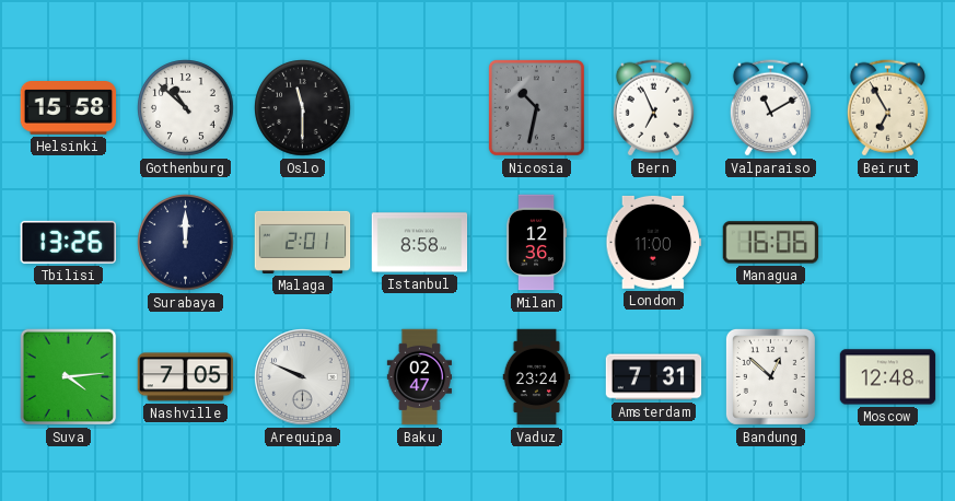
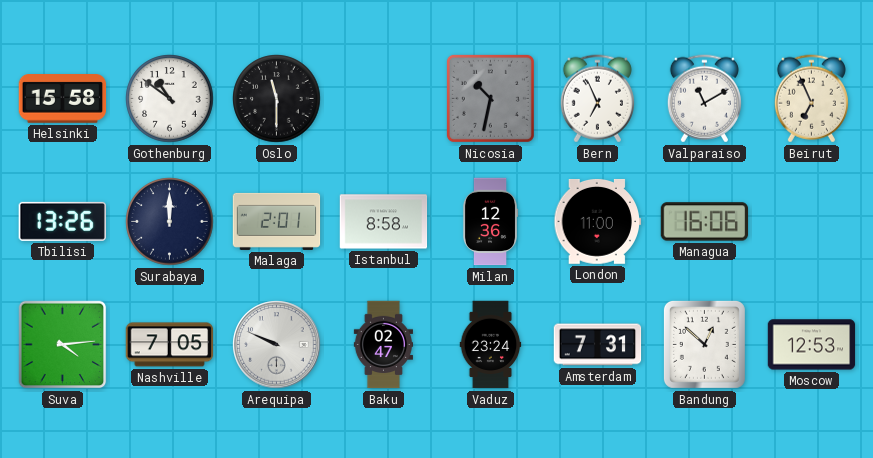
Gothenburg: 10:52 -> 10:51 (170, 99)
Beirut: 6:55 -> 6:56 (811, 99)
Moscow: 12:48 -> 12:53 (812, 345)
